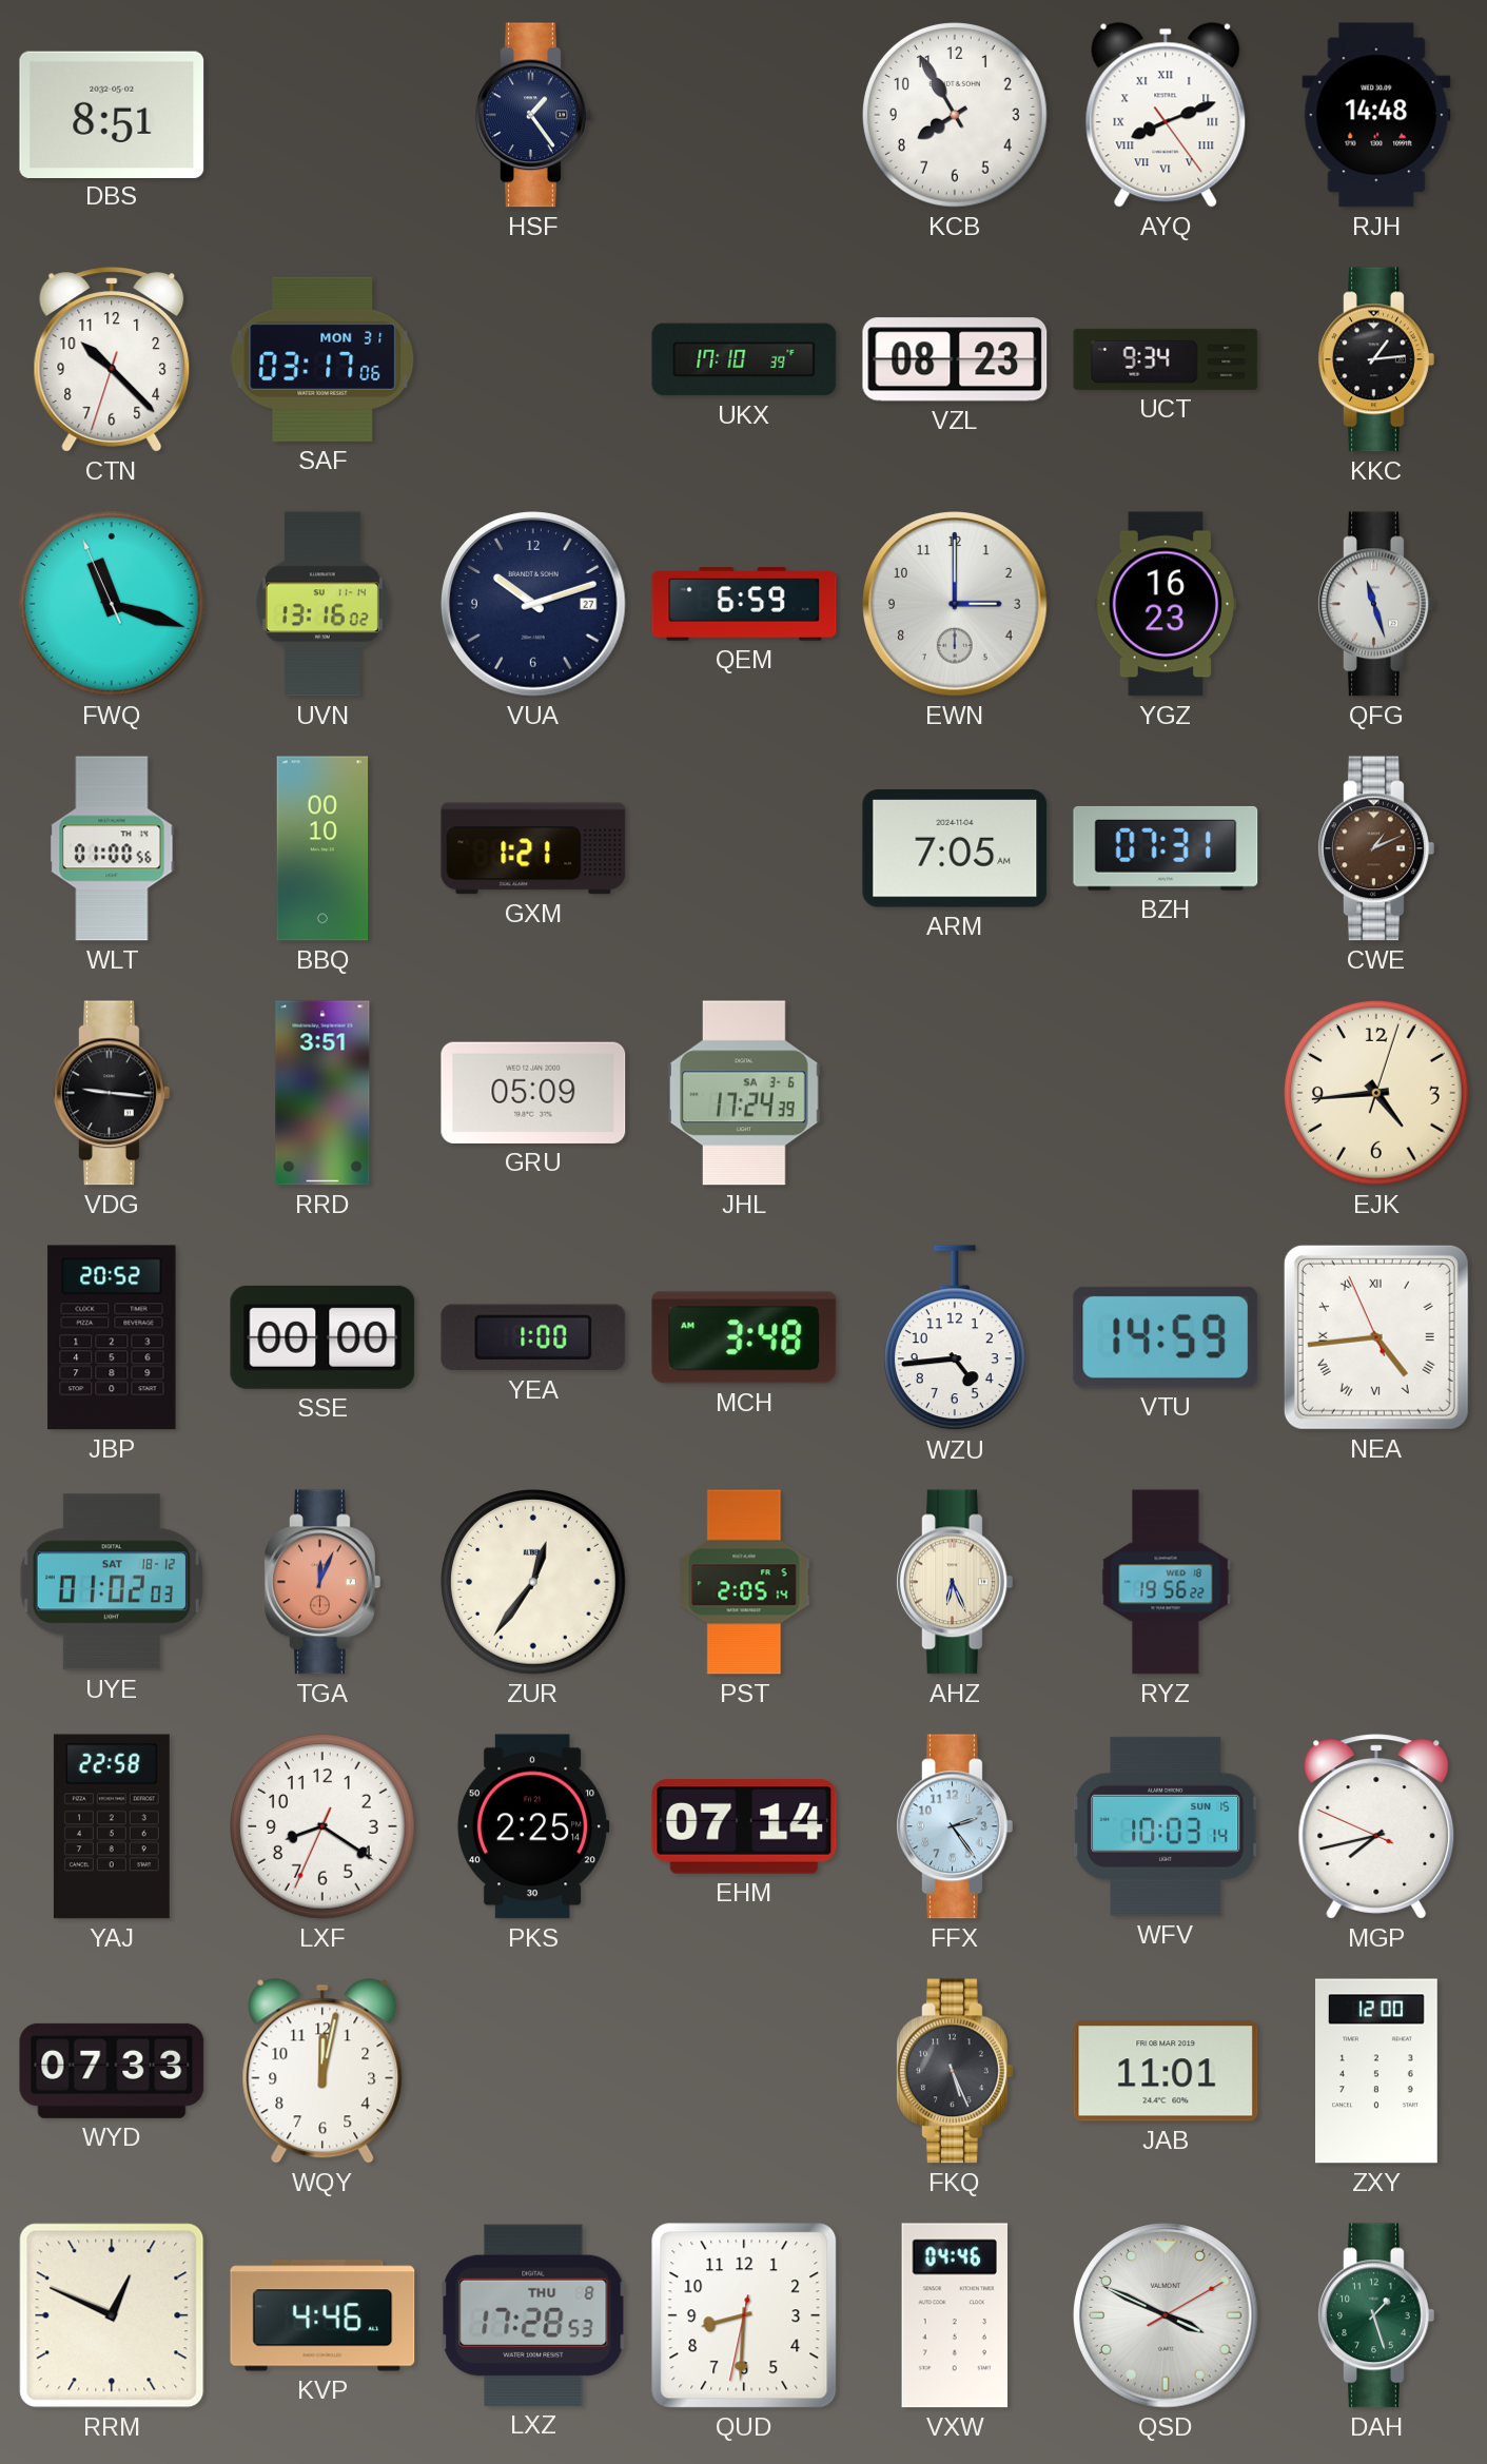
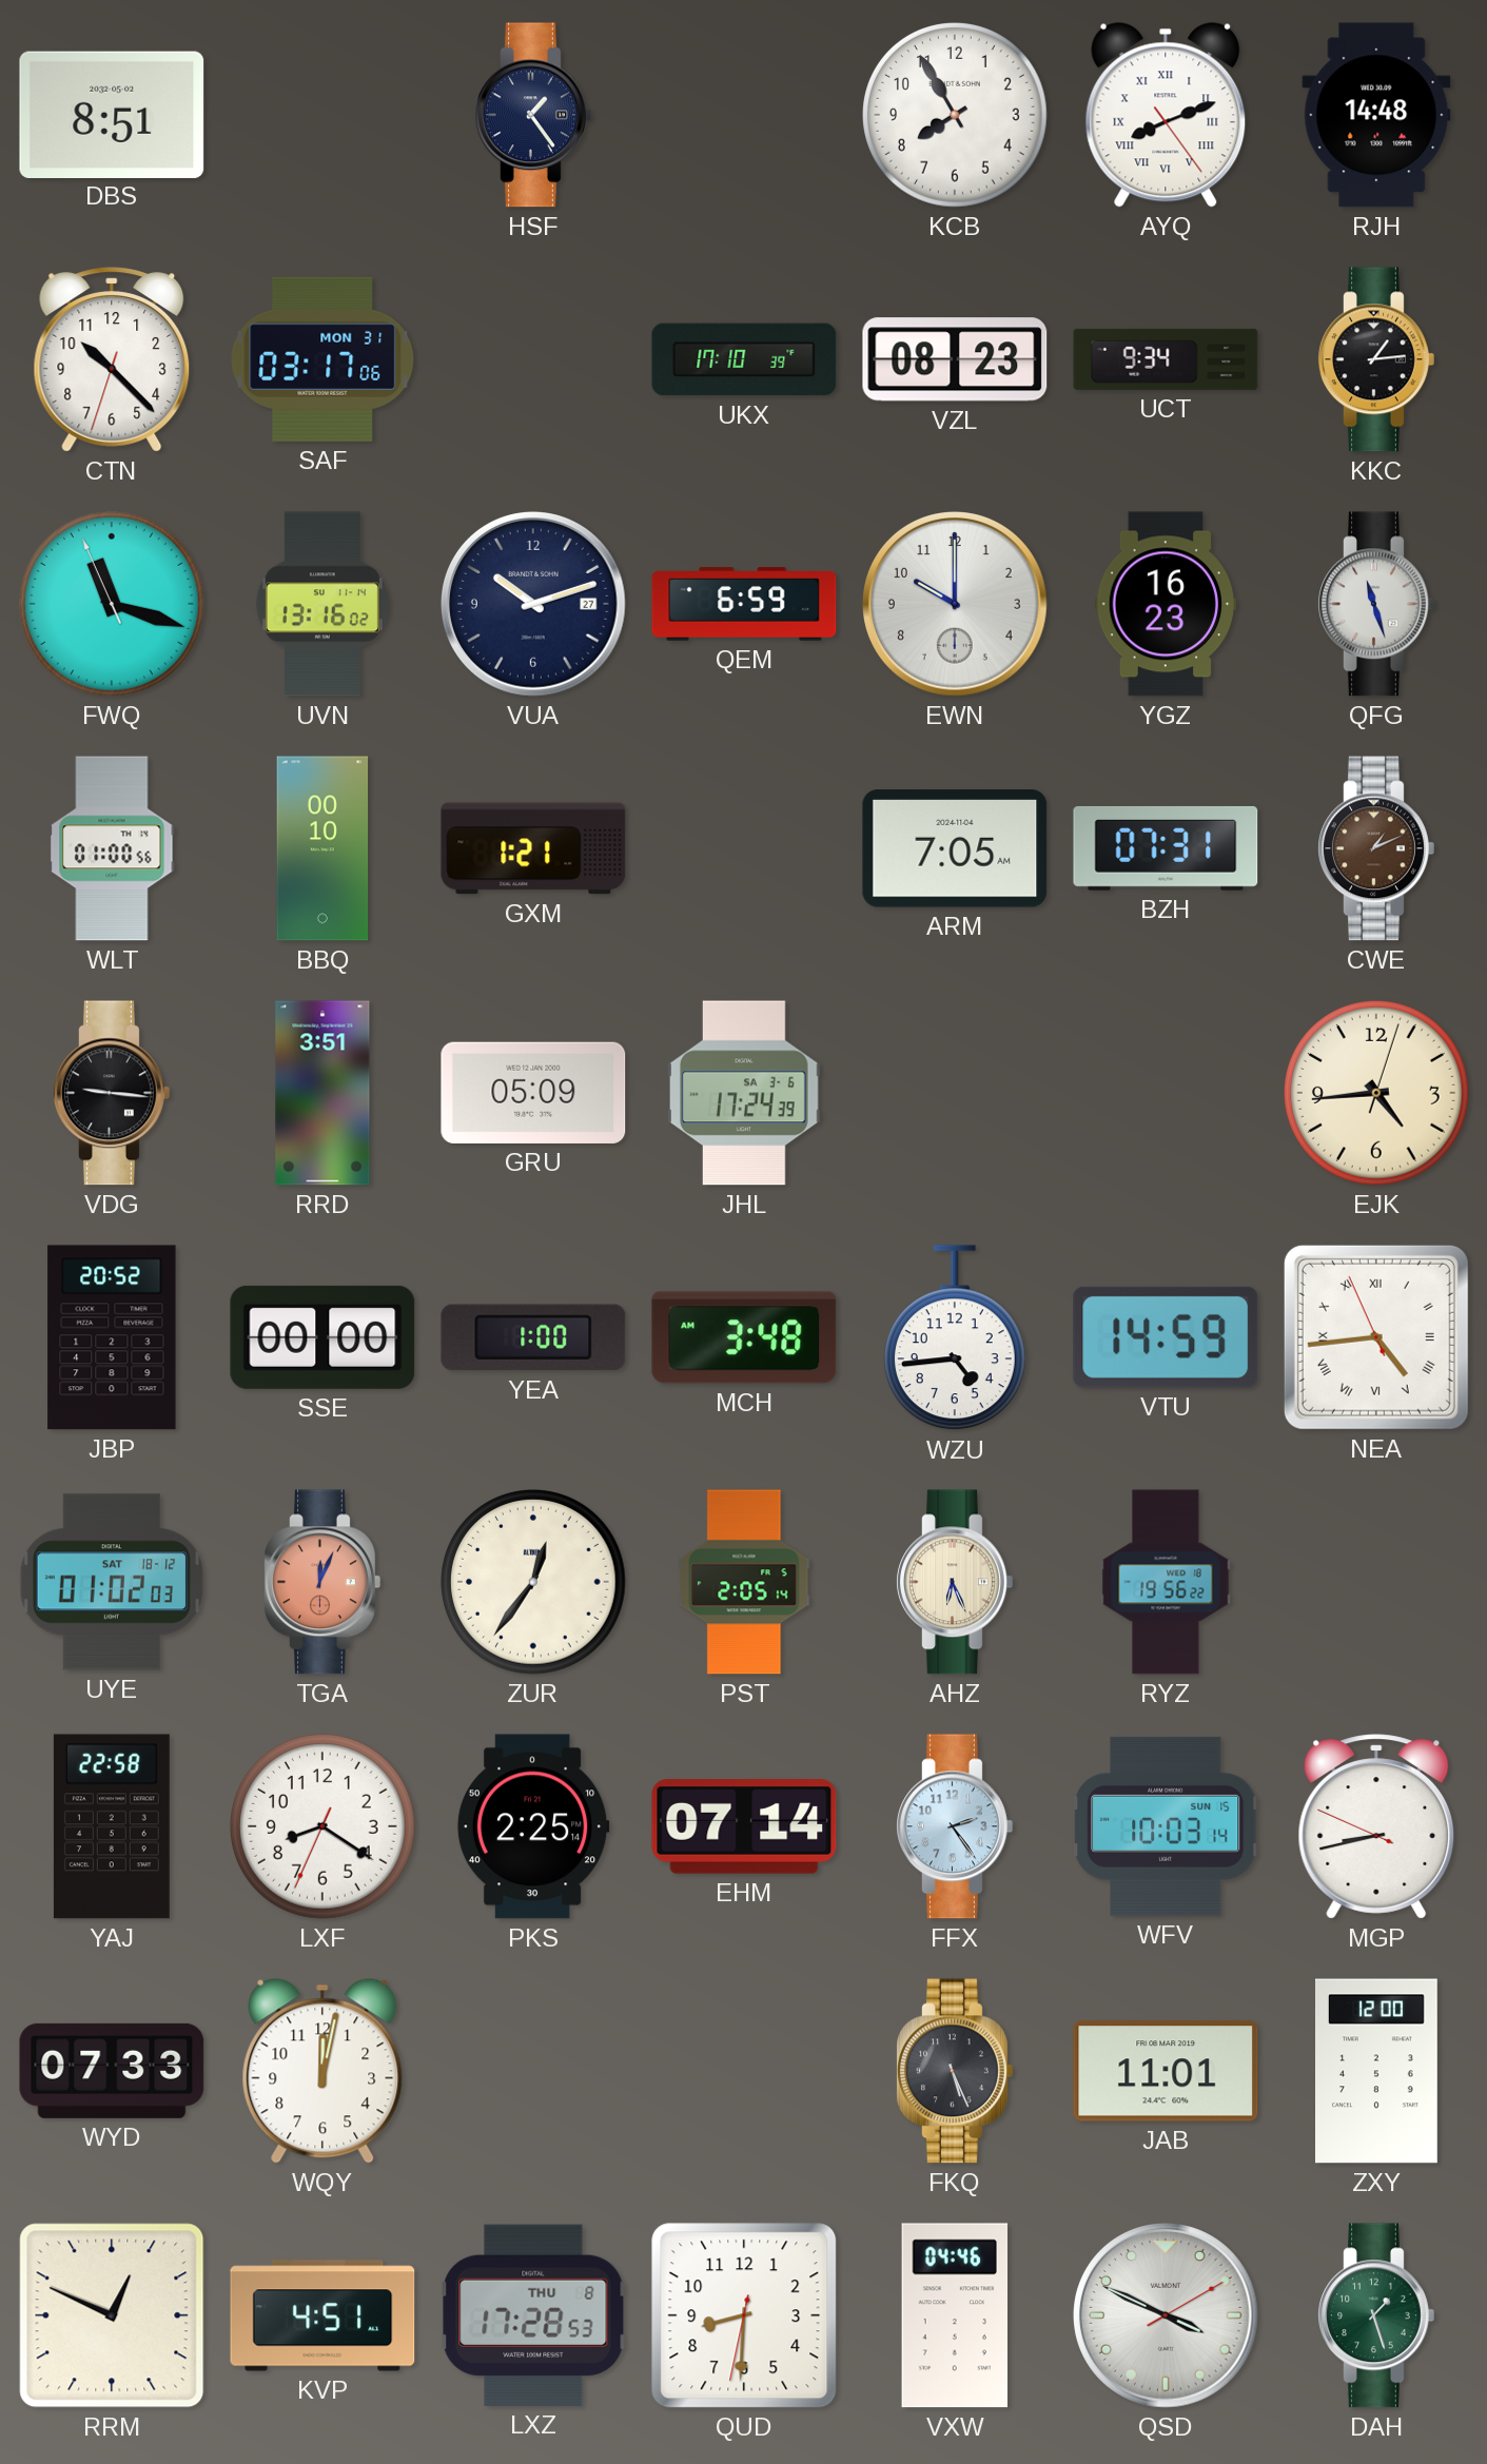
EWN: 3:00 -> 10:00 (955, 604)
MGP: 7:42 -> 8:42 (1376, 1826)
KVP: 4:46 -> 4:51 (322, 2315)
